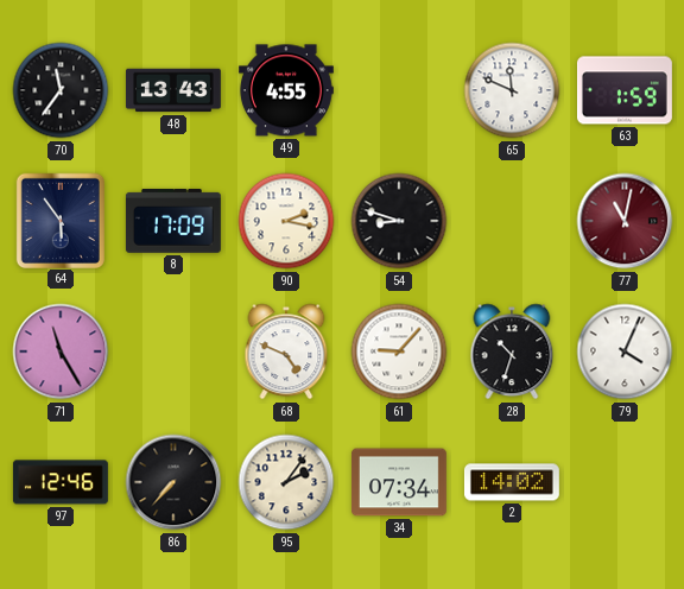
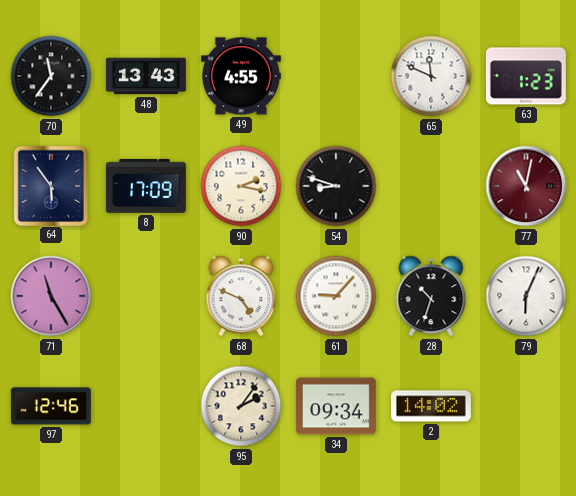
63: 1:59 -> 1:23 (526, 76)
79: 4:04 -> 6:04 (526, 296)
86: 7:37 -> none (173, 482)
34: 07:34 -> 09:34 (336, 406)
